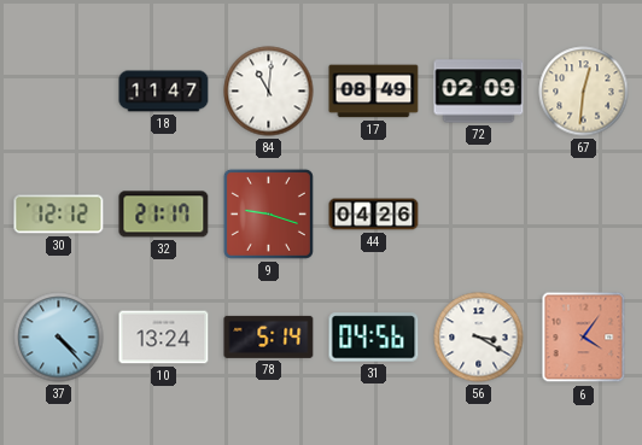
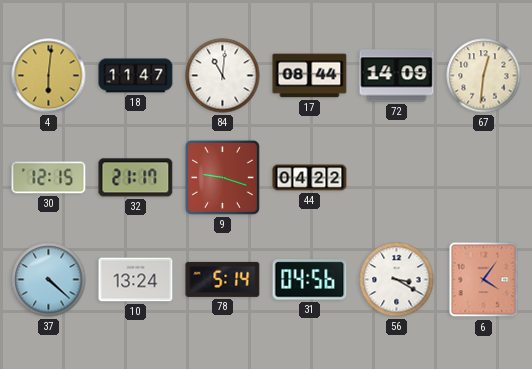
4: none -> 6:01 (49, 76)
17: 08:49 -> 08:44 (310, 76)
72: 02:09 -> 14:09 (397, 76)
30: 12:12 -> 12:15 (49, 178)
44: 04:26 -> 04:22 (310, 178)
37: 4:23 -> 4:22 (49, 280)
